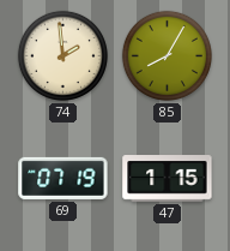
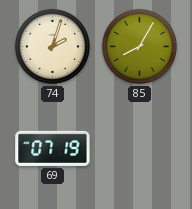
74: 1:59 -> 2:03 (52, 46)
47: 1:15 -> none (168, 179)
